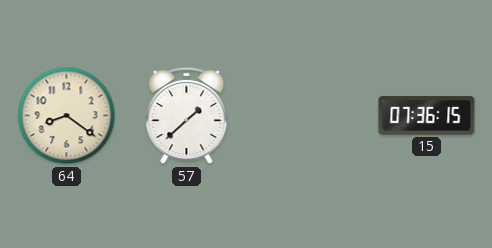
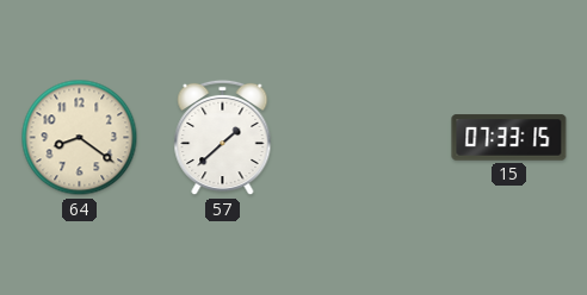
15: 07:36 -> 07:33 (509, 138)
